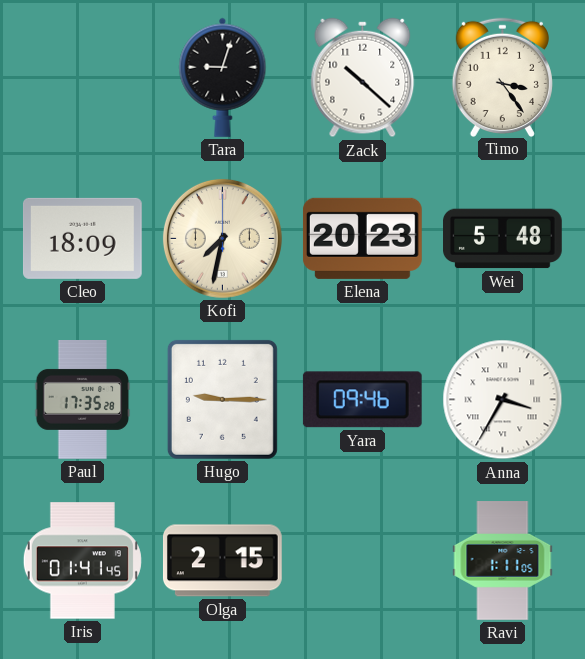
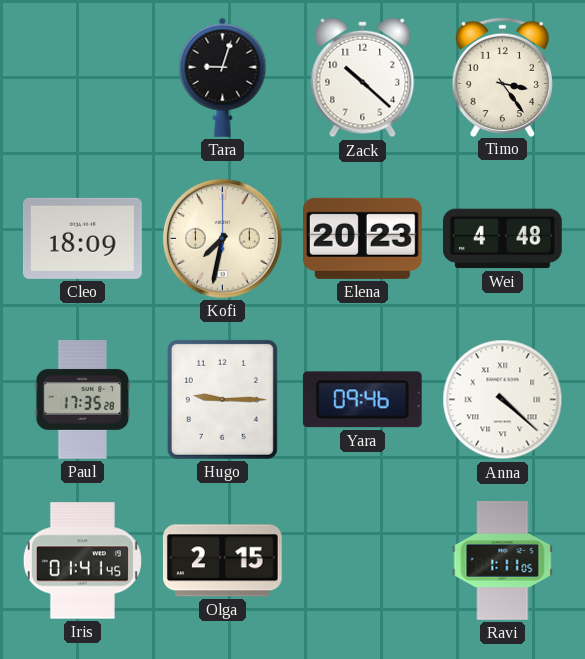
Wei: 5:48 -> 4:48 (503, 239)
Anna: 3:35 -> 4:22 (503, 400)
